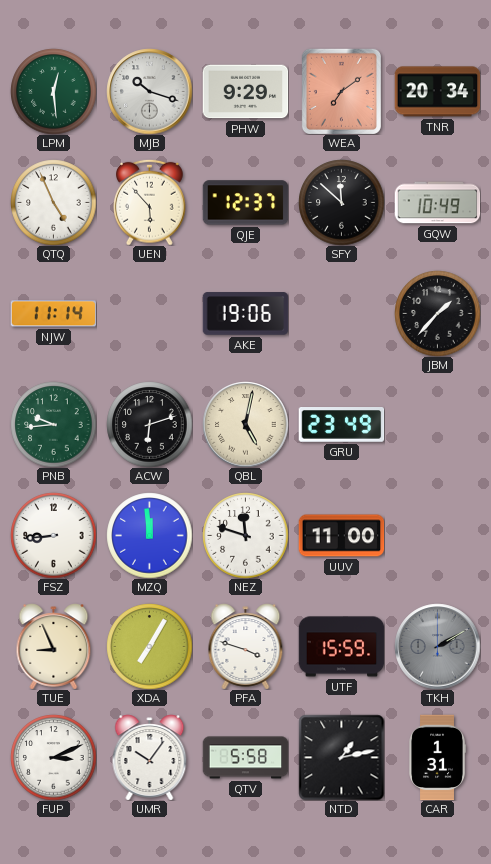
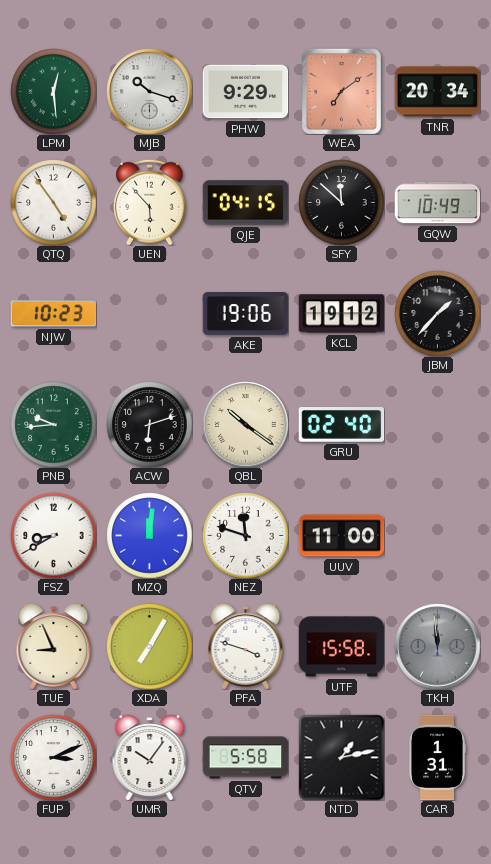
QTQ: 4:56 -> 4:54 (53, 202)
QJE: 12:37 -> 04:15 (245, 203)
NJW: 11:14 -> 10:23 (53, 314)
KCL: none -> 19:12 (341, 314)
QBL: 5:02 -> 10:21 (245, 424)
GRU: 23:49 -> 02:40 (341, 425)
FSZ: 8:44 -> 8:40 (53, 535)
MZQ: 11:59 -> 12:01 (149, 535)
UTF: 15:59 -> 15:58 (341, 647)
TKH: 2:10 -> 11:59 (437, 646)
